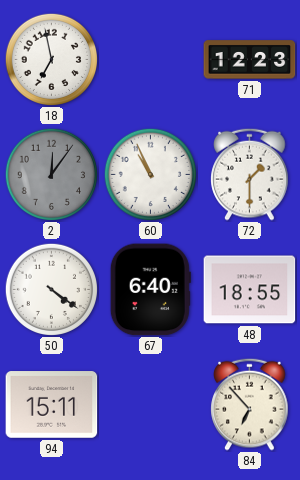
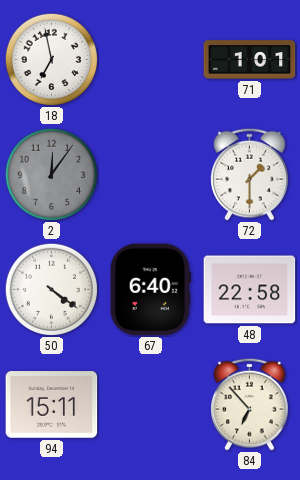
71: 12:23 -> 1:01 (250, 60)
60: 10:56 -> none (150, 174)
48: 18:55 -> 22:58 (250, 290)
